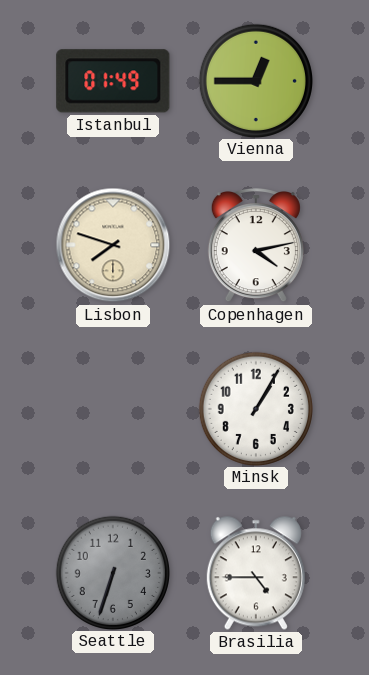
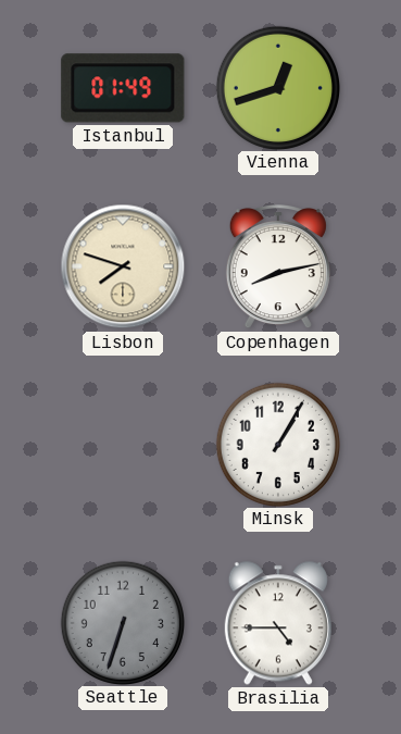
Vienna: 12:45 -> 12:42 (277, 87)
Copenhagen: 4:13 -> 8:13 (278, 268)
